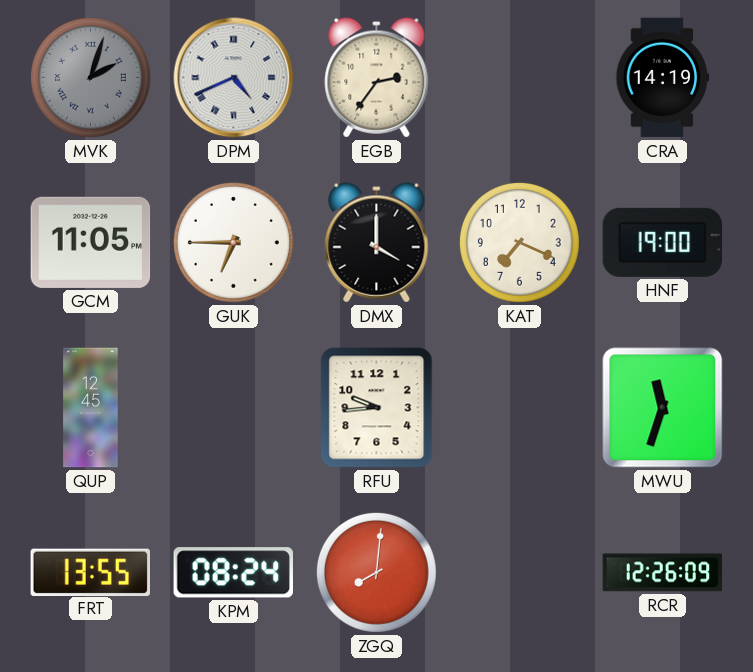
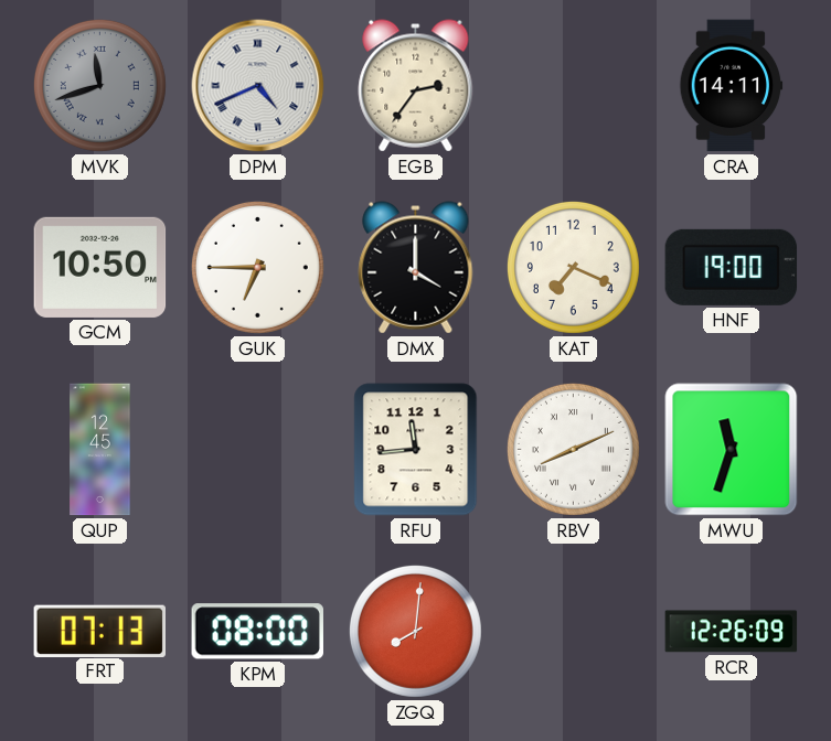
MVK: 2:03 -> 11:42 (99, 85)
CRA: 14:19 -> 14:11 (732, 86)
GCM: 11:05 -> 10:50 (100, 267)
RFU: 9:44 -> 11:44 (416, 450)
RBV: none -> 8:11 (573, 449)
FRT: 13:55 -> 07:13 (100, 631)
KPM: 08:24 -> 08:00 (257, 632)
